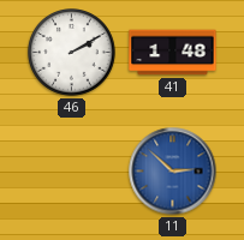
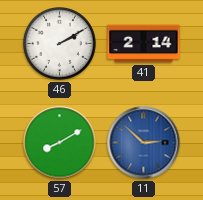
41: 1:48 -> 2:14 (144, 44)
57: none -> 8:10 (60, 143)
